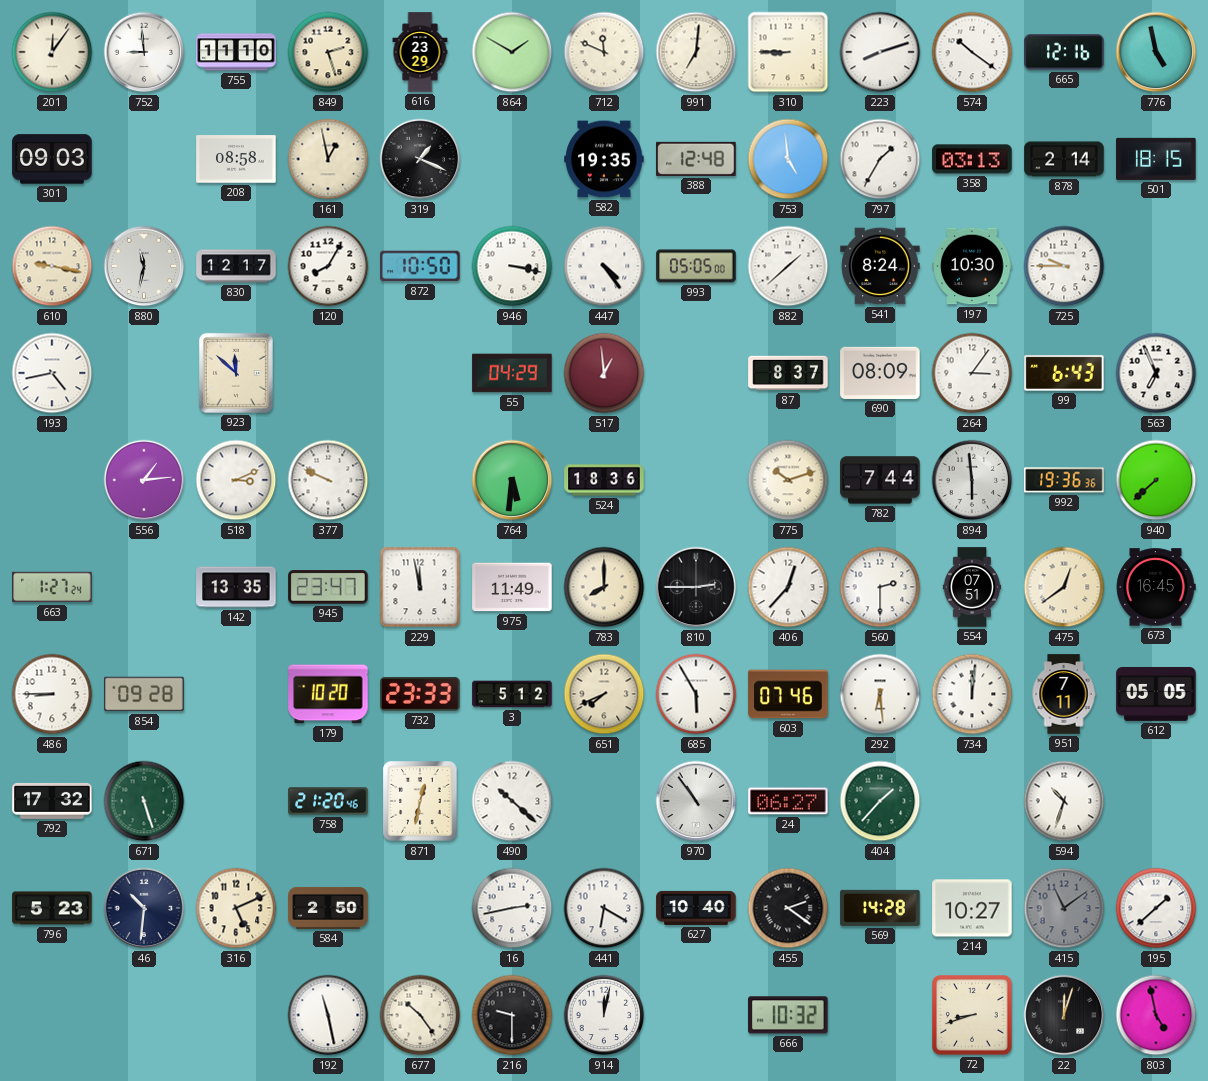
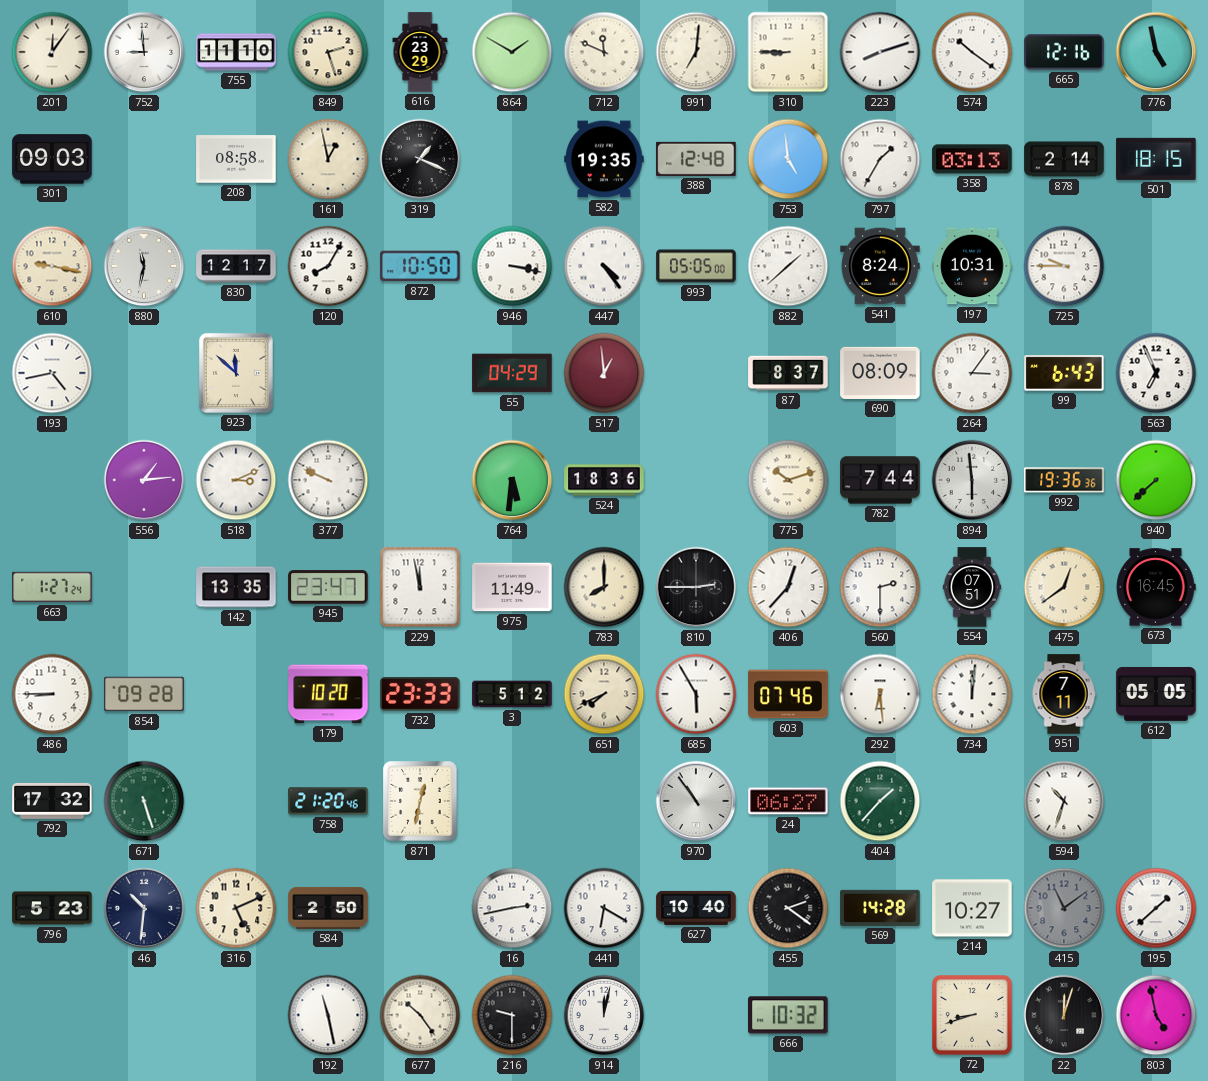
197: 10:30 -> 10:31 (972, 266)
490: 10:22 -> none (512, 801)
